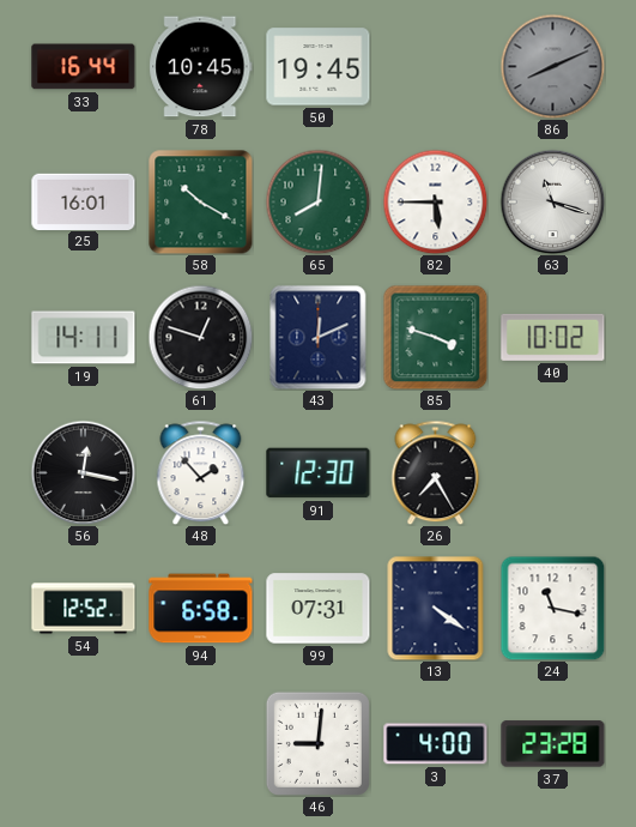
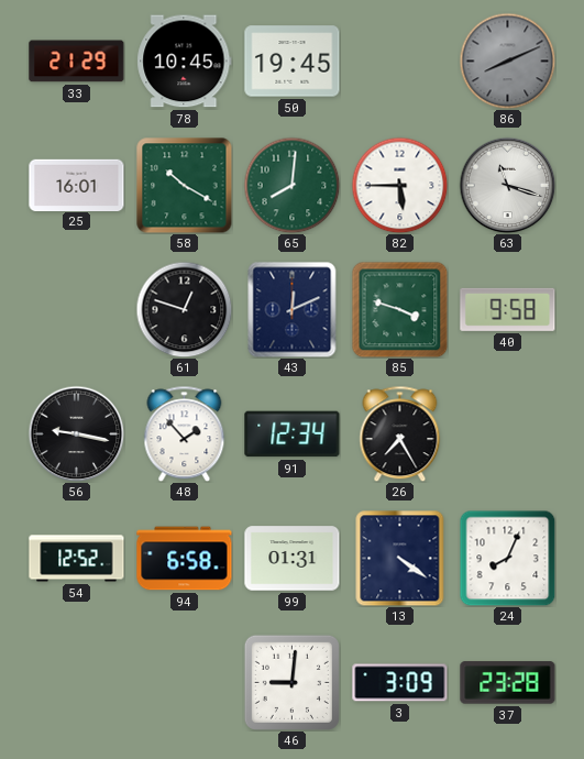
33: 16:44 -> 21:29 (77, 62)
19: 14:11 -> none (84, 338)
40: 10:02 -> 9:58 (508, 309)
56: 12:17 -> 9:17 (76, 433)
91: 12:30 -> 12:34 (293, 435)
99: 07:31 -> 01:31 (293, 559)
24: 11:17 -> 8:04 (507, 558)
3: 4:00 -> 3:09 (400, 683)
